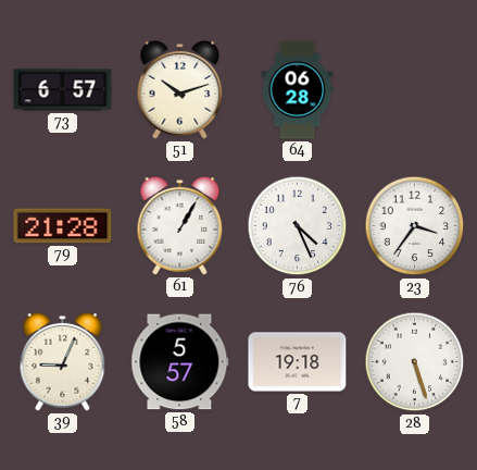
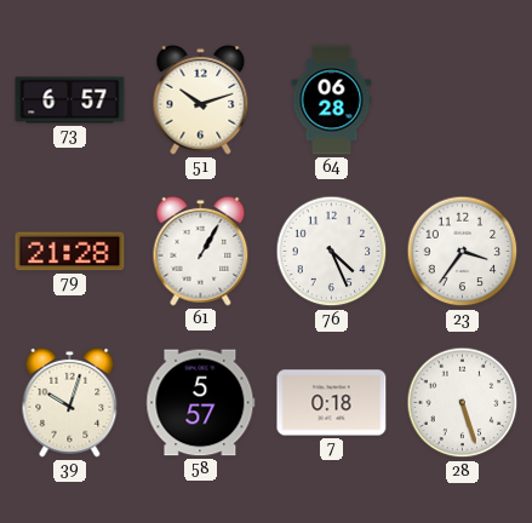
39: 9:04 -> 10:03 (70, 402)
7: 19:18 -> 0:18 (332, 403)
